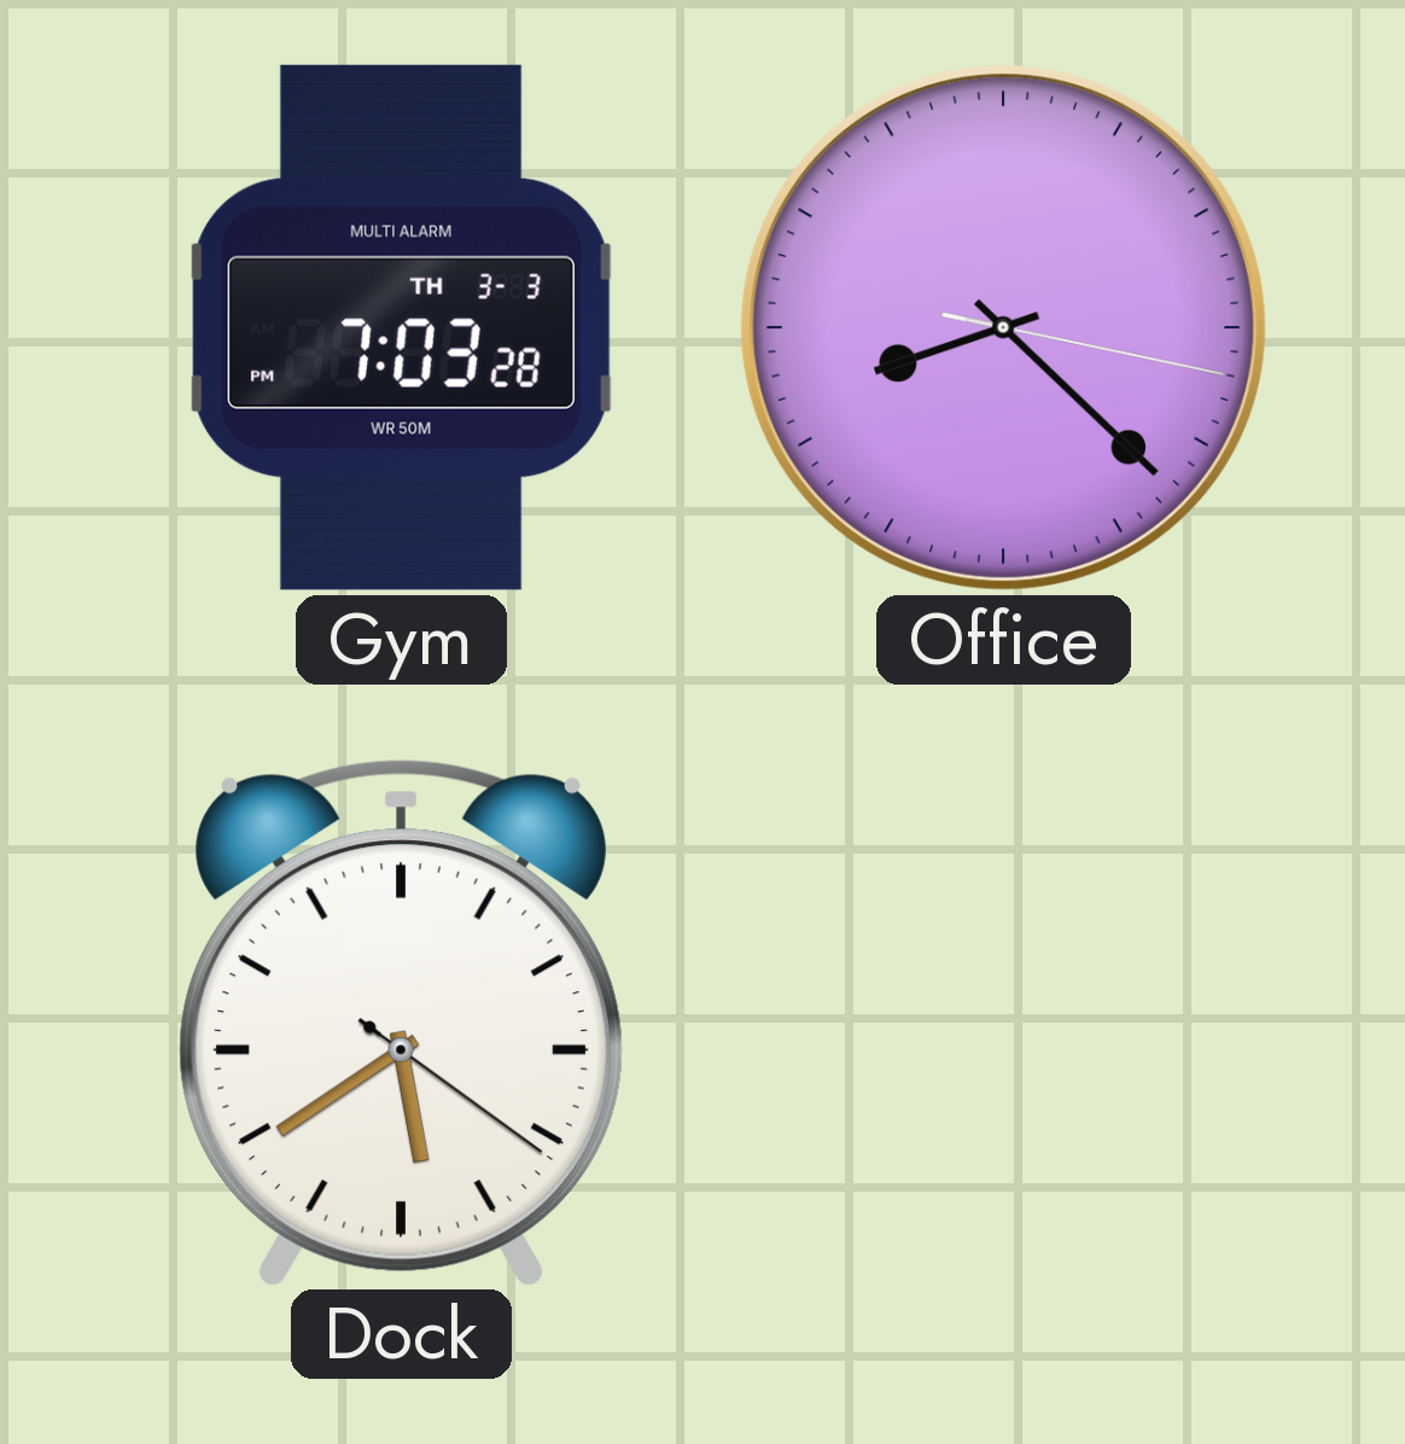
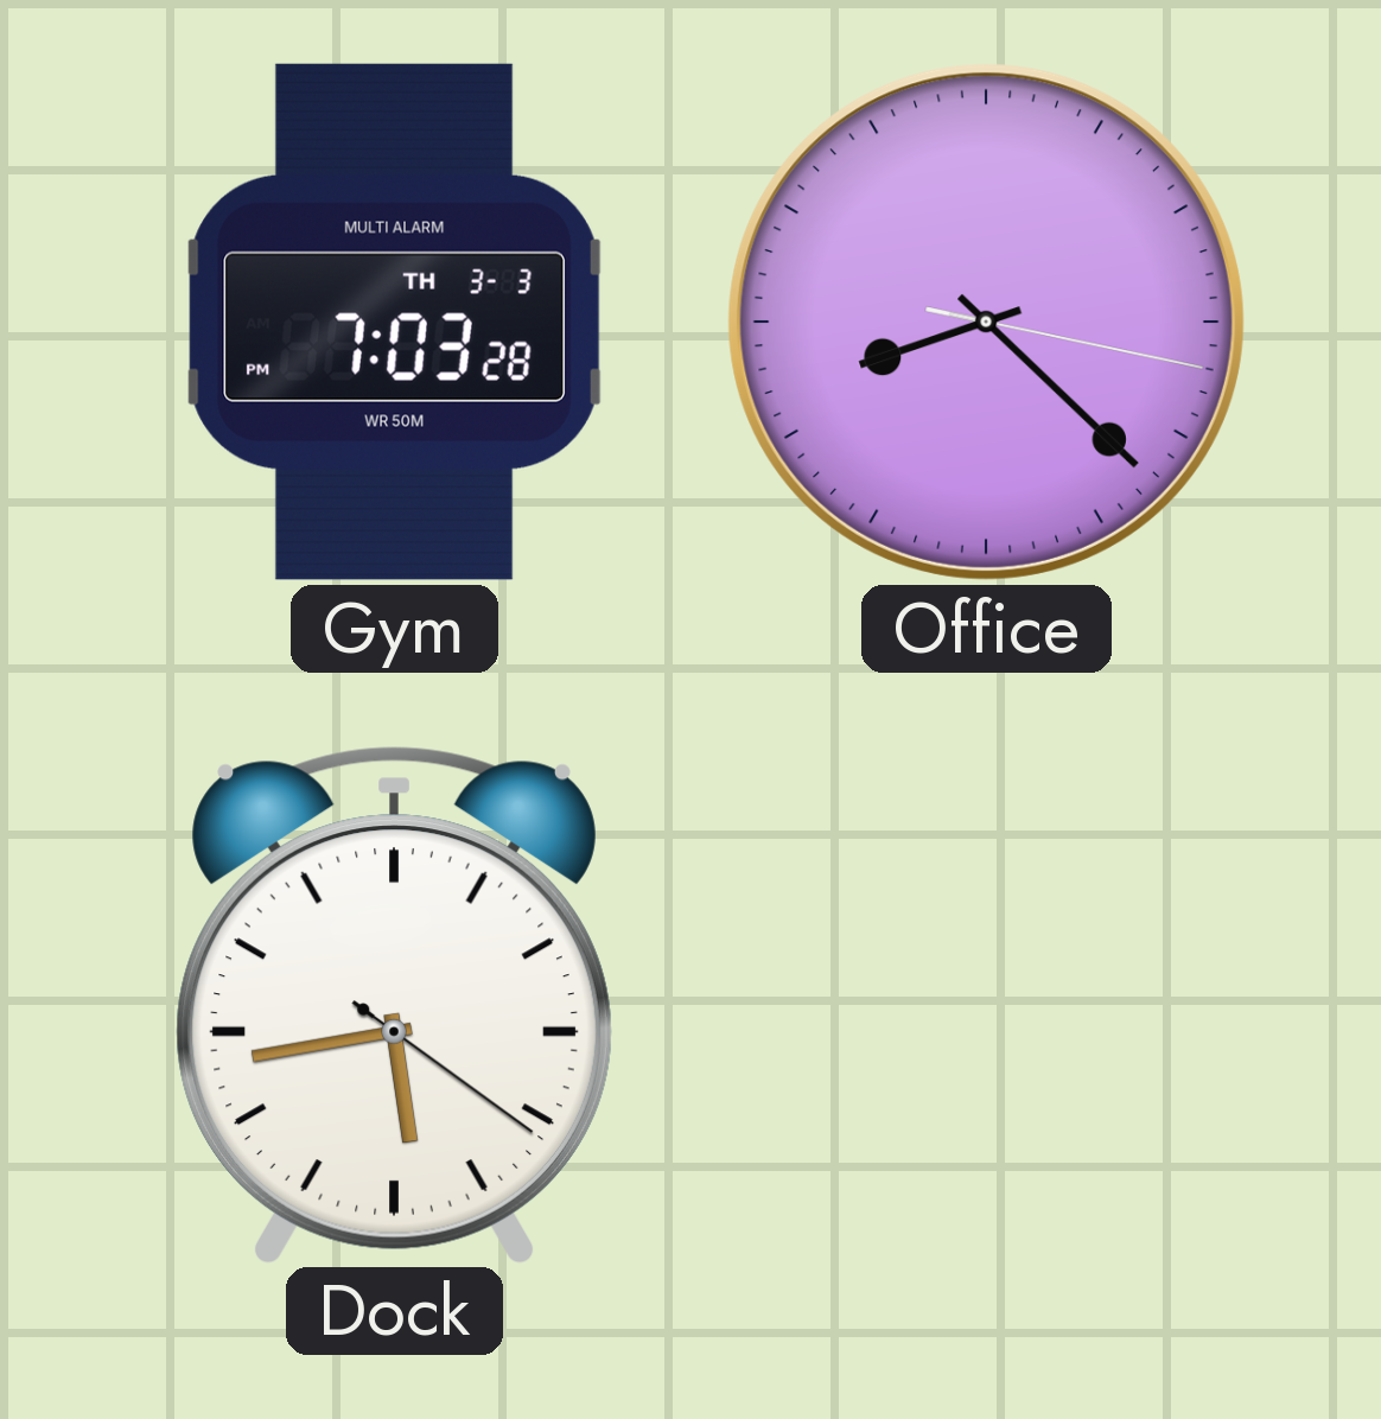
Dock: 5:39 -> 5:43 (394, 1005)
